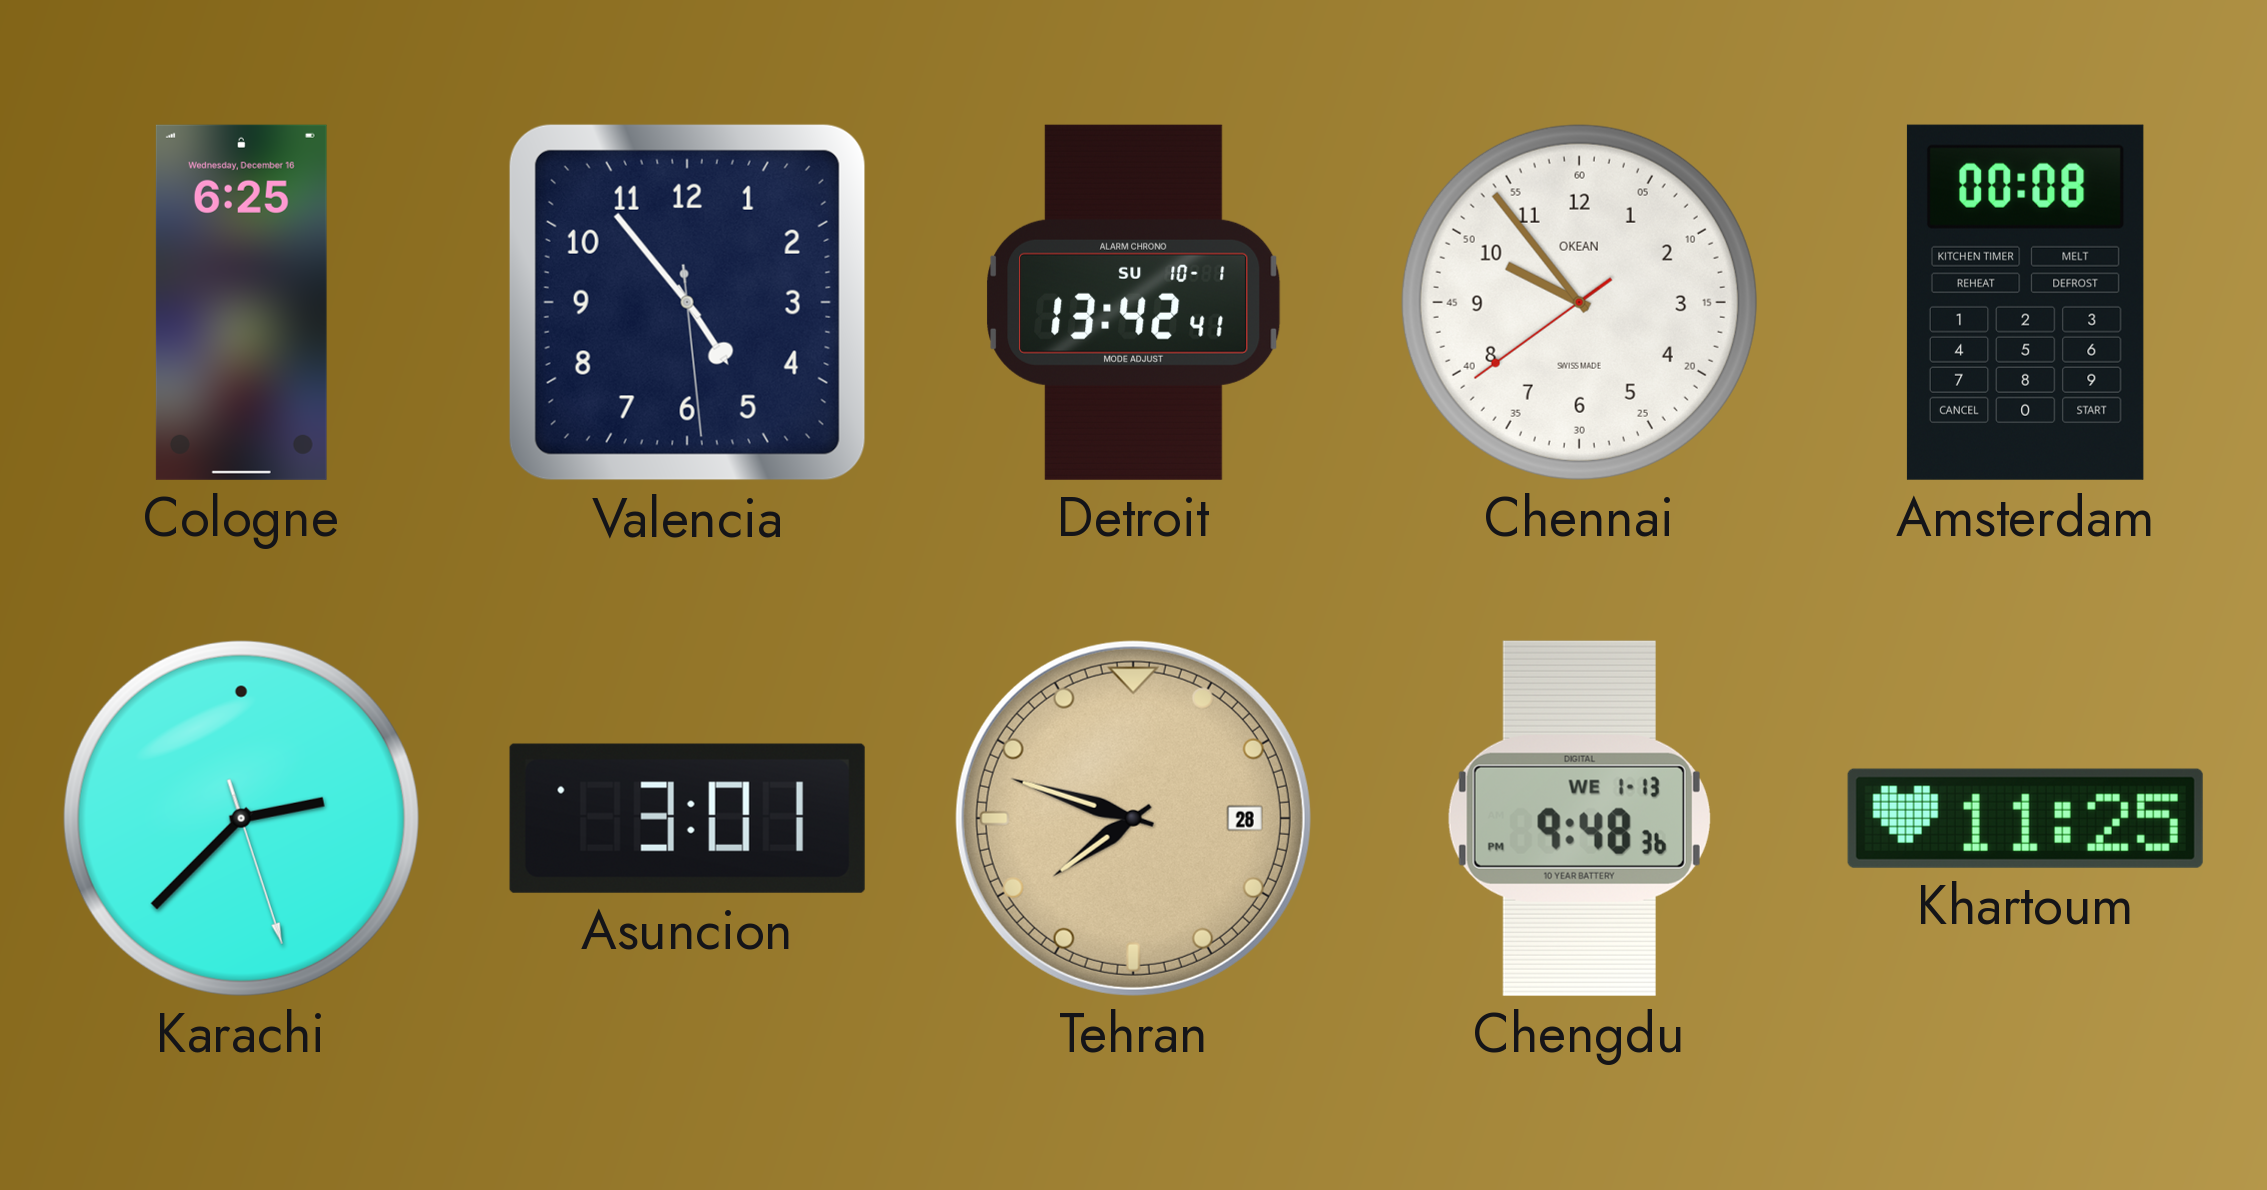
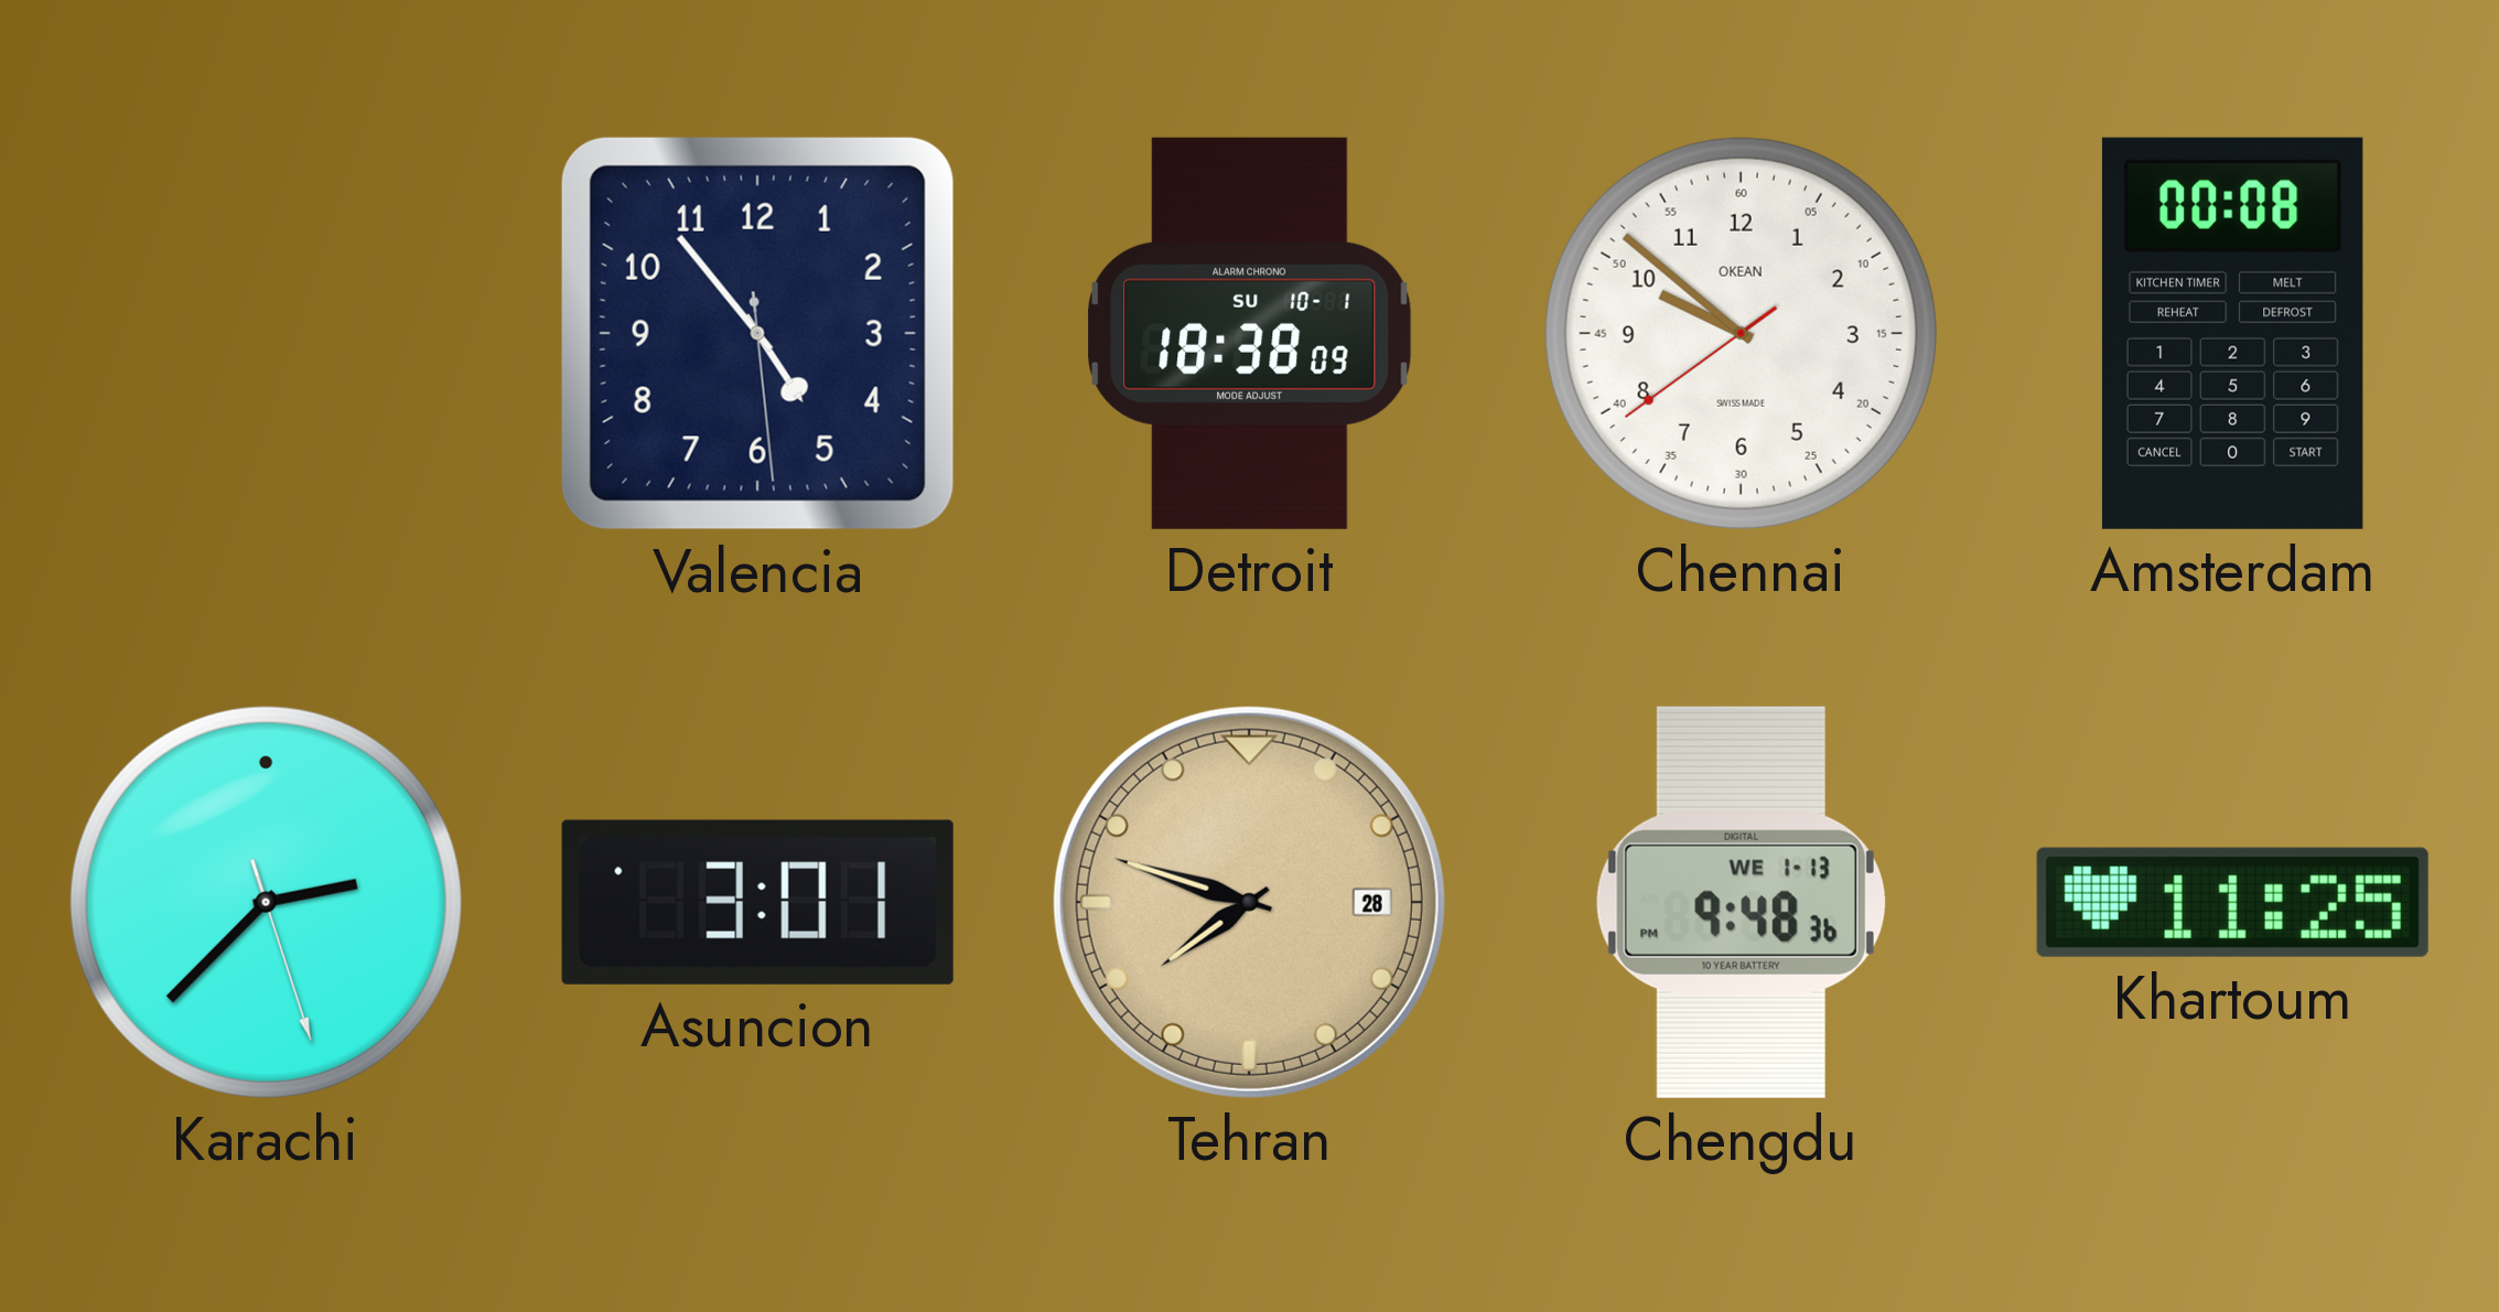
Cologne: 6:25 -> none (241, 302)
Detroit: 13:42 -> 18:38 (1250, 333)
Chennai: 9:53 -> 9:51 (1741, 333)
